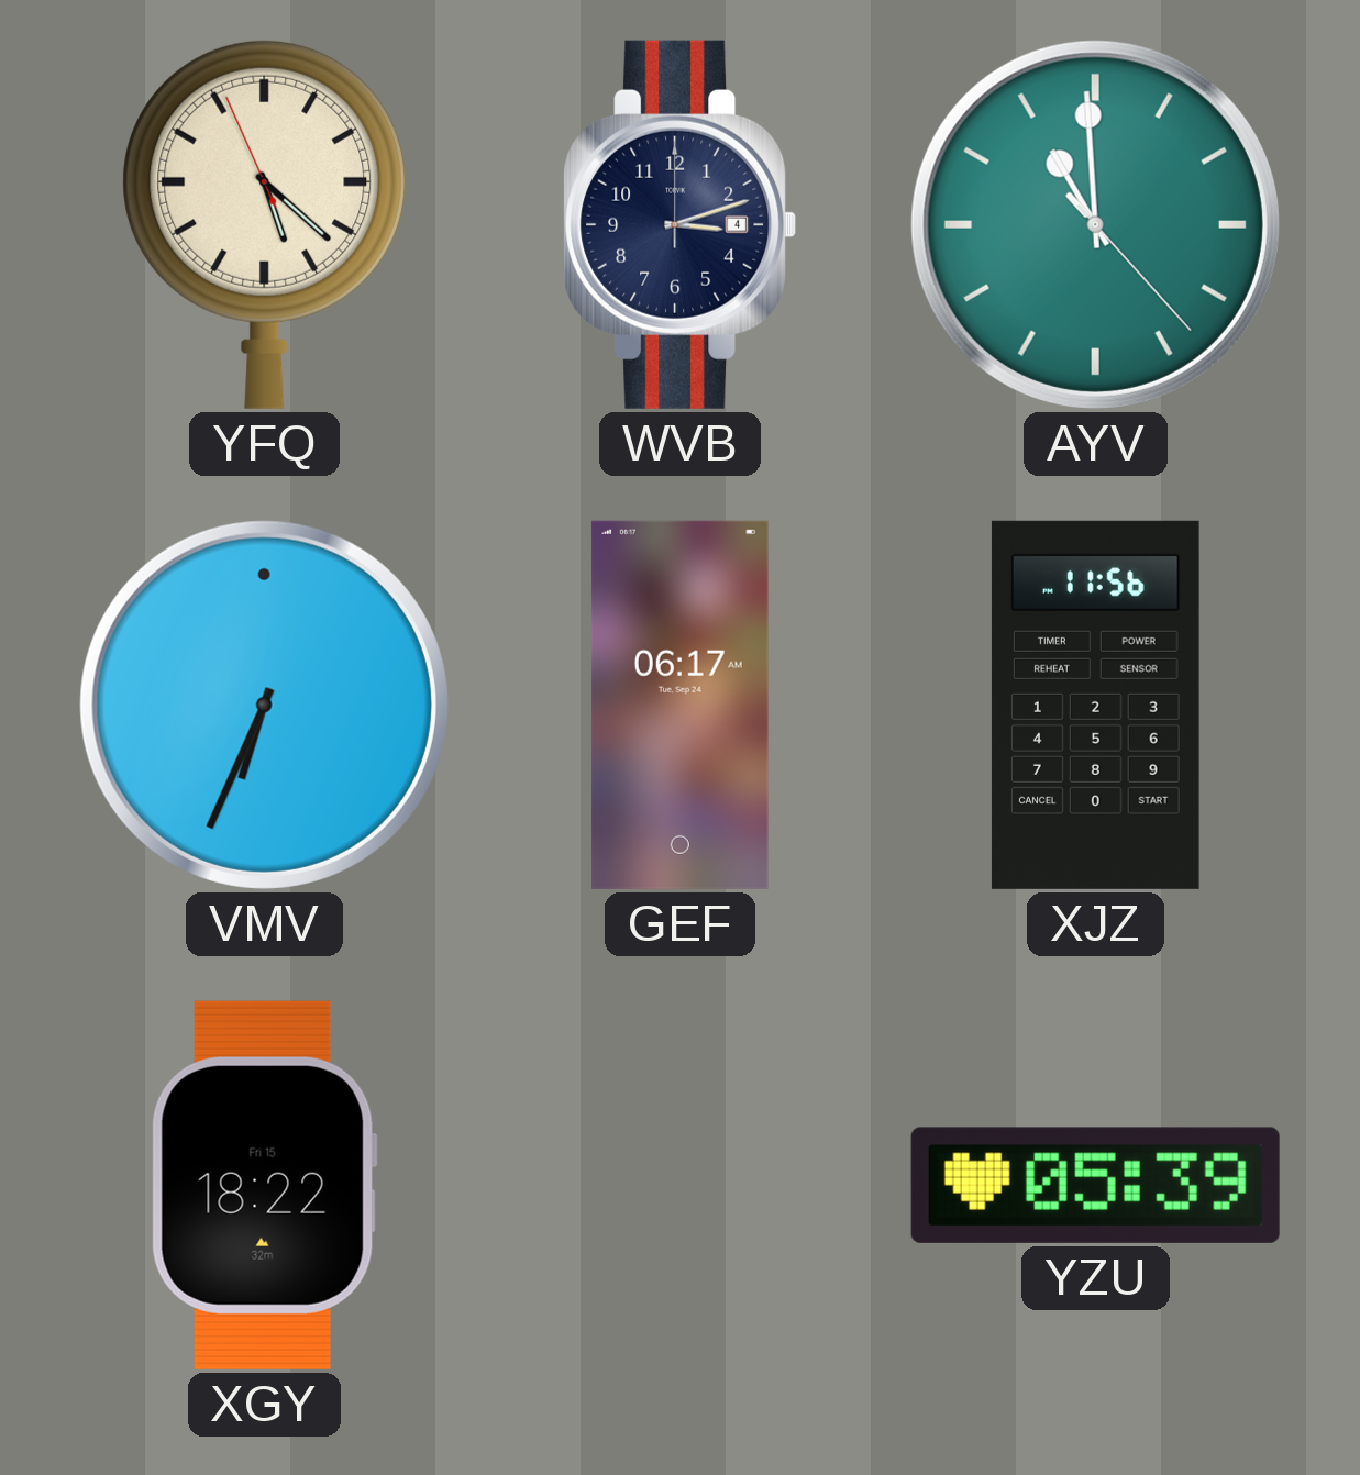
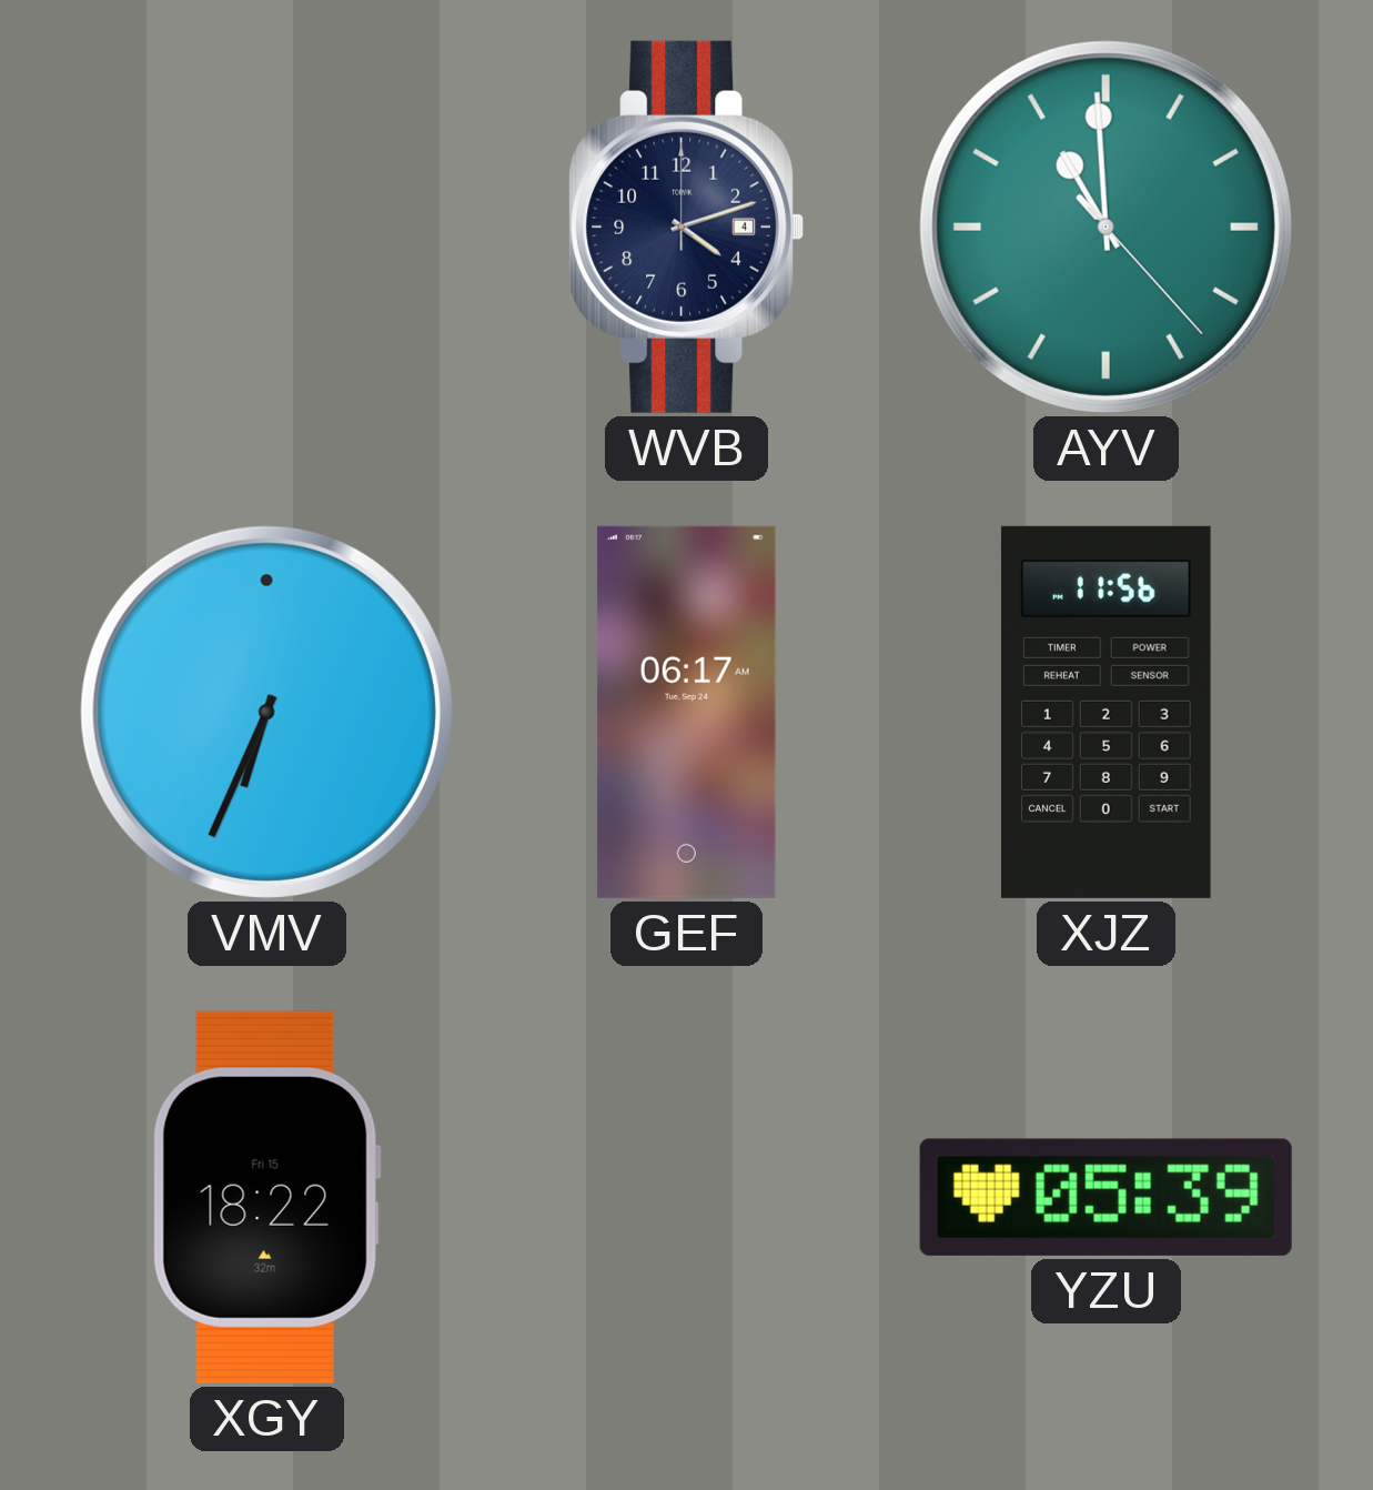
YFQ: 5:21 -> none (265, 224)
WVB: 3:12 -> 4:12 (687, 226)
